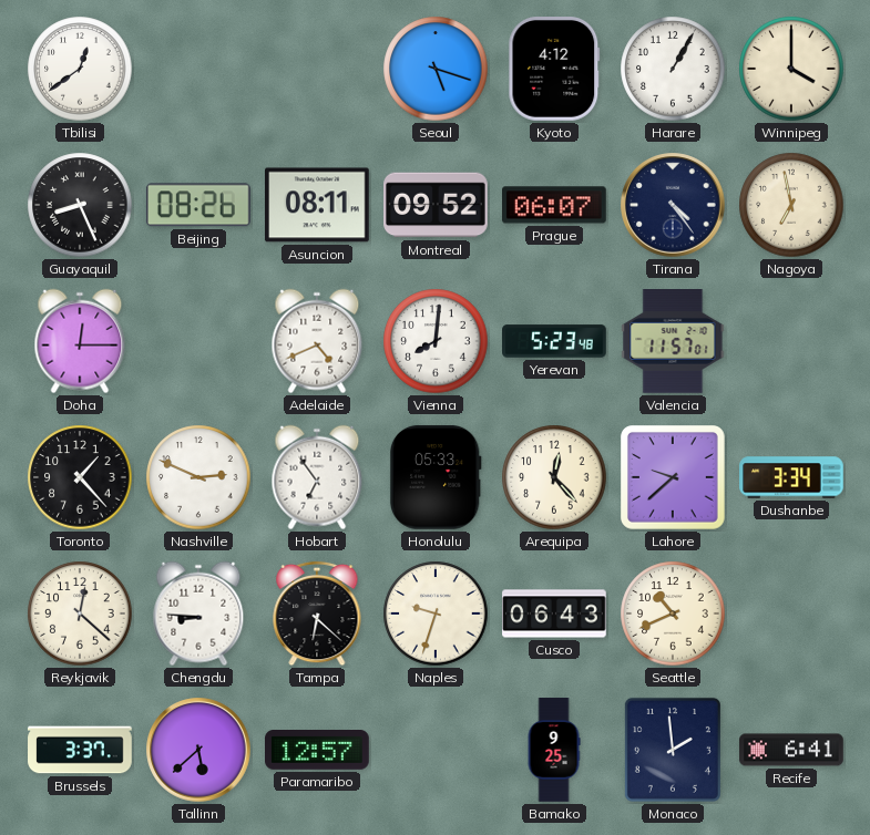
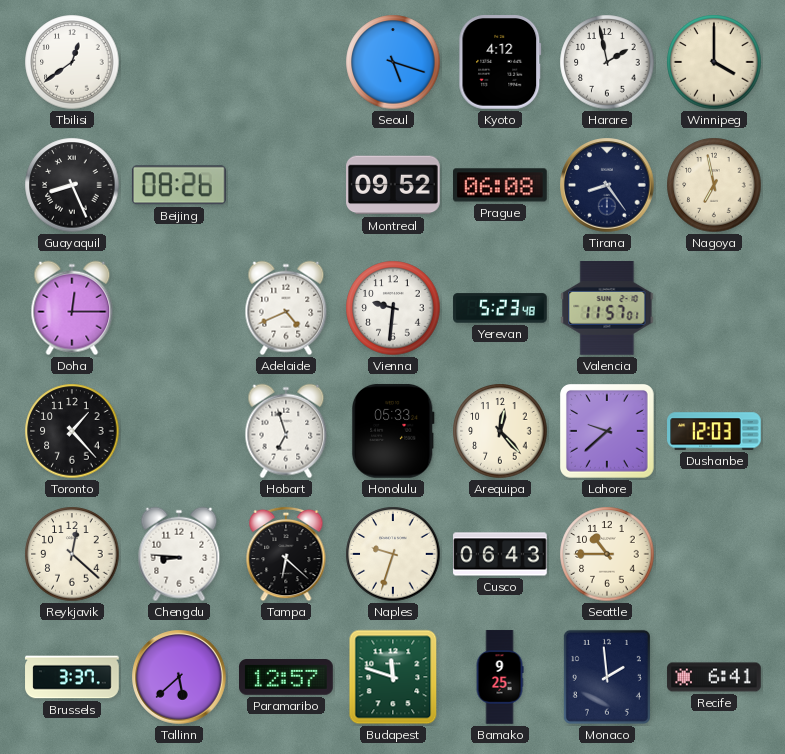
Harare: 1:05 -> 1:58 (607, 62)
Asuncion: 08:11 -> none (318, 205)
Prague: 06:07 -> 06:08 (501, 185)
Tirana: 4:24 -> 8:24 (607, 185)
Vienna: 8:01 -> 9:31 (393, 308)
Nashville: 2:49 -> none (198, 477)
Hobart: 6:54 -> 6:57 (286, 431)
Dushanbe: 3:34 -> 12:03 (714, 431)
Seattle: 10:41 -> 10:45 (607, 554)
Budapest: none -> 11:48 (393, 677)
